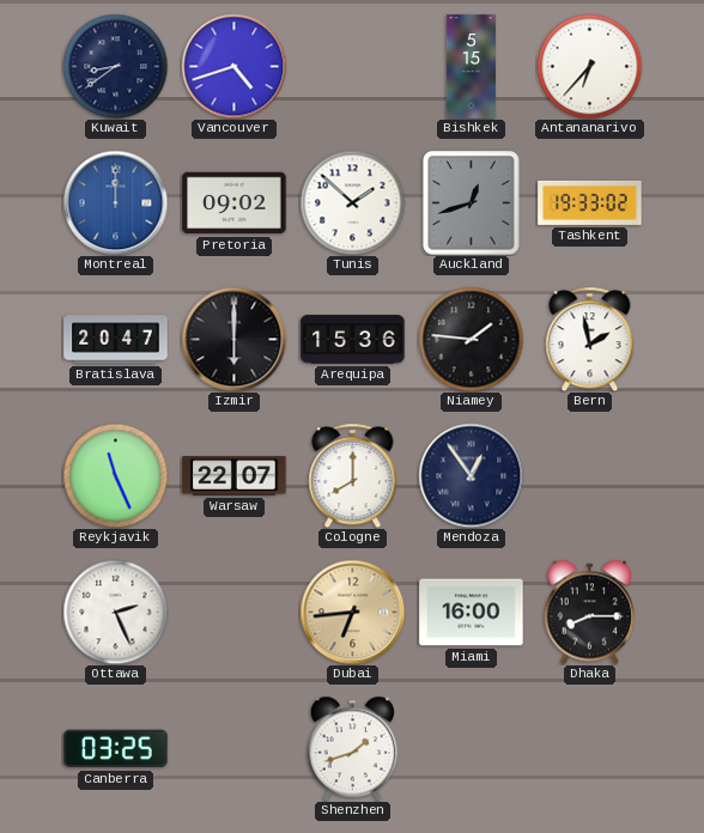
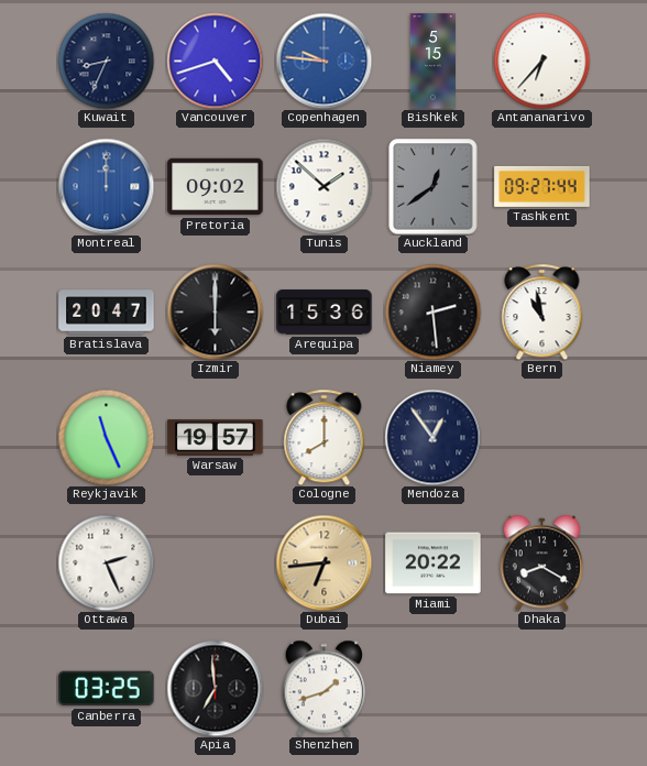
Kuwait: 8:39 -> 8:34 (106, 61)
Copenhagen: none -> 9:46 (323, 61)
Auckland: 12:42 -> 12:39 (434, 187)
Tashkent: 19:33 -> 09:27 (542, 186)
Niamey: 1:46 -> 2:29 (432, 311)
Bern: 1:58 -> 10:58 (542, 311)
Warsaw: 22:07 -> 19:57 (216, 438)
Miami: 16:00 -> 20:22 (434, 563)
Dhaka: 8:15 -> 8:20 (541, 562)
Apia: none -> 6:59 (215, 688)
